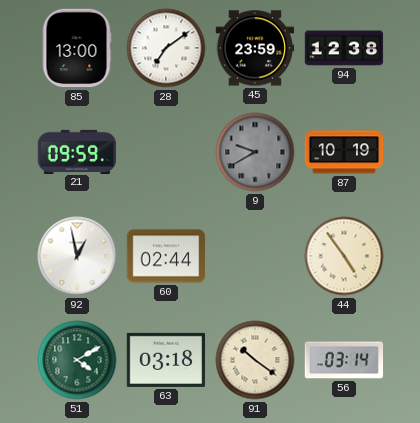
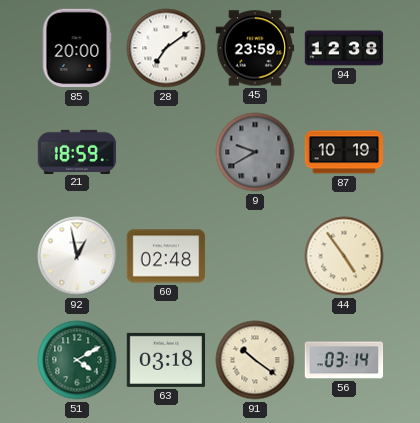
85: 13:00 -> 20:00 (77, 48)
21: 09:59 -> 18:59 (77, 151)
60: 02:44 -> 02:48 (166, 256)
